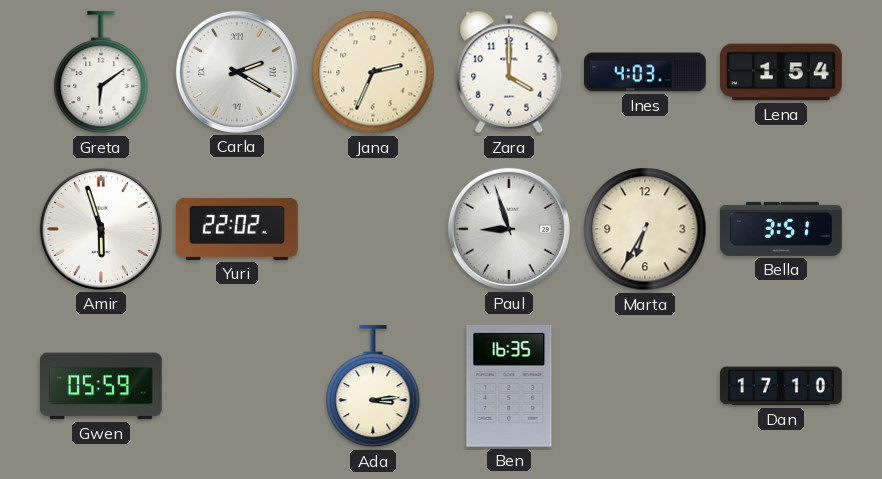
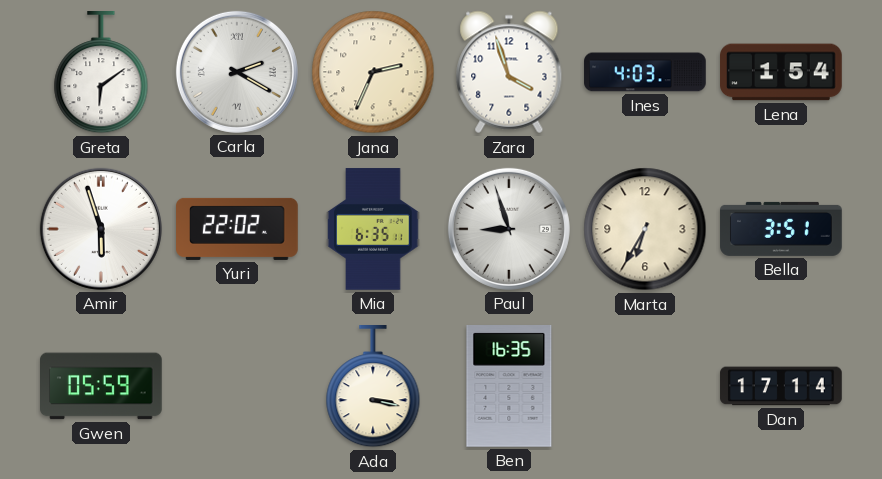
Zara: 4:00 -> 3:57 (509, 72)
Mia: none -> 6:35 (373, 229)
Ada: 3:14 -> 3:17 (373, 387)
Dan: 17:10 -> 17:14 (781, 386)
